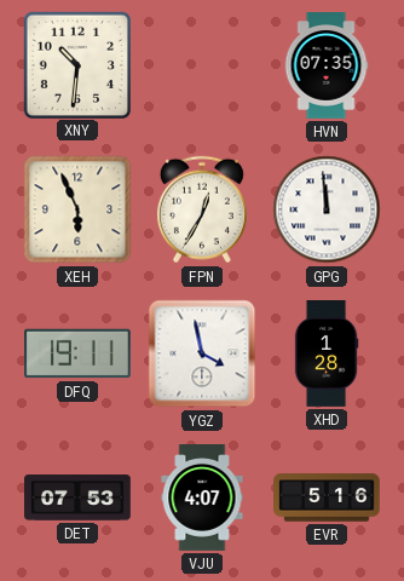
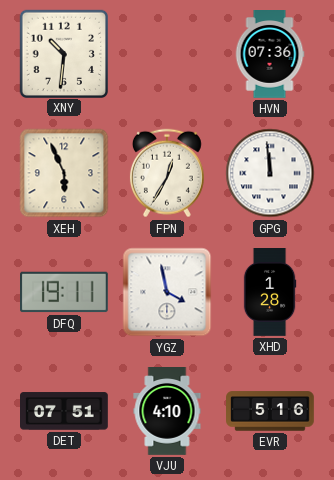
HVN: 07:35 -> 07:36 (270, 55)
DET: 07:53 -> 07:51 (65, 411)
VJU: 4:07 -> 4:10 (167, 412)
